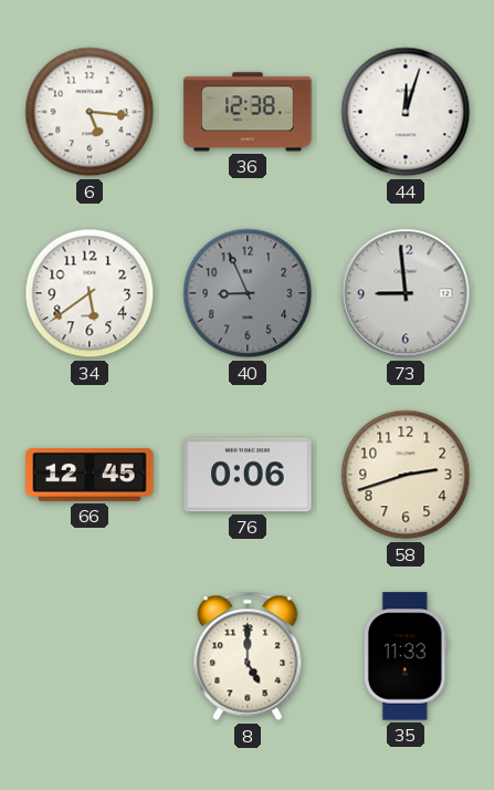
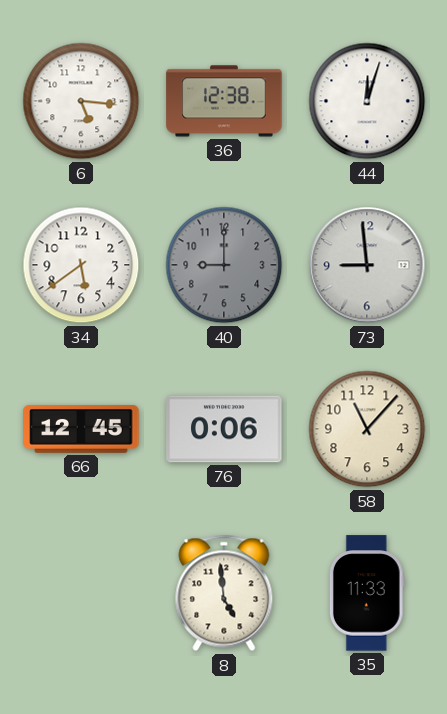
40: 8:56 -> 9:00 (224, 265)
58: 2:42 -> 11:07 (367, 429)
8: 5:00 -> 4:59 (224, 593)
